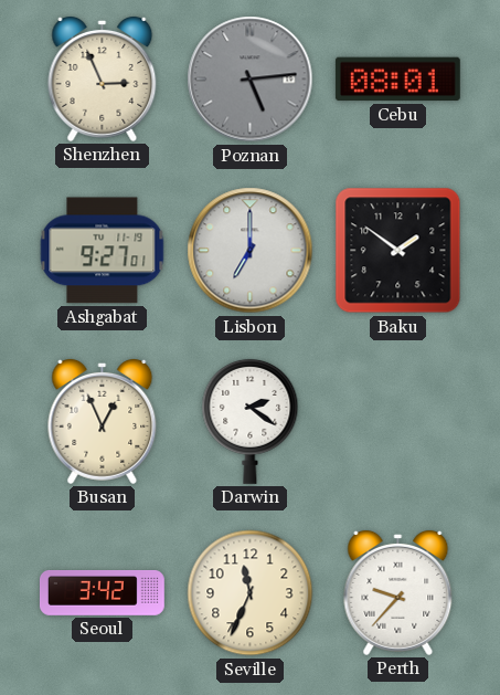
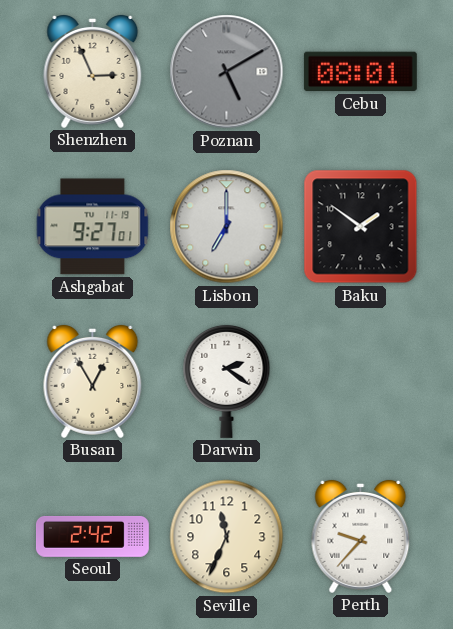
Poznan: 5:14 -> 5:10 (227, 72)
Busan: 12:56 -> 12:55 (93, 381)
Seoul: 3:42 -> 2:42 (92, 536)
